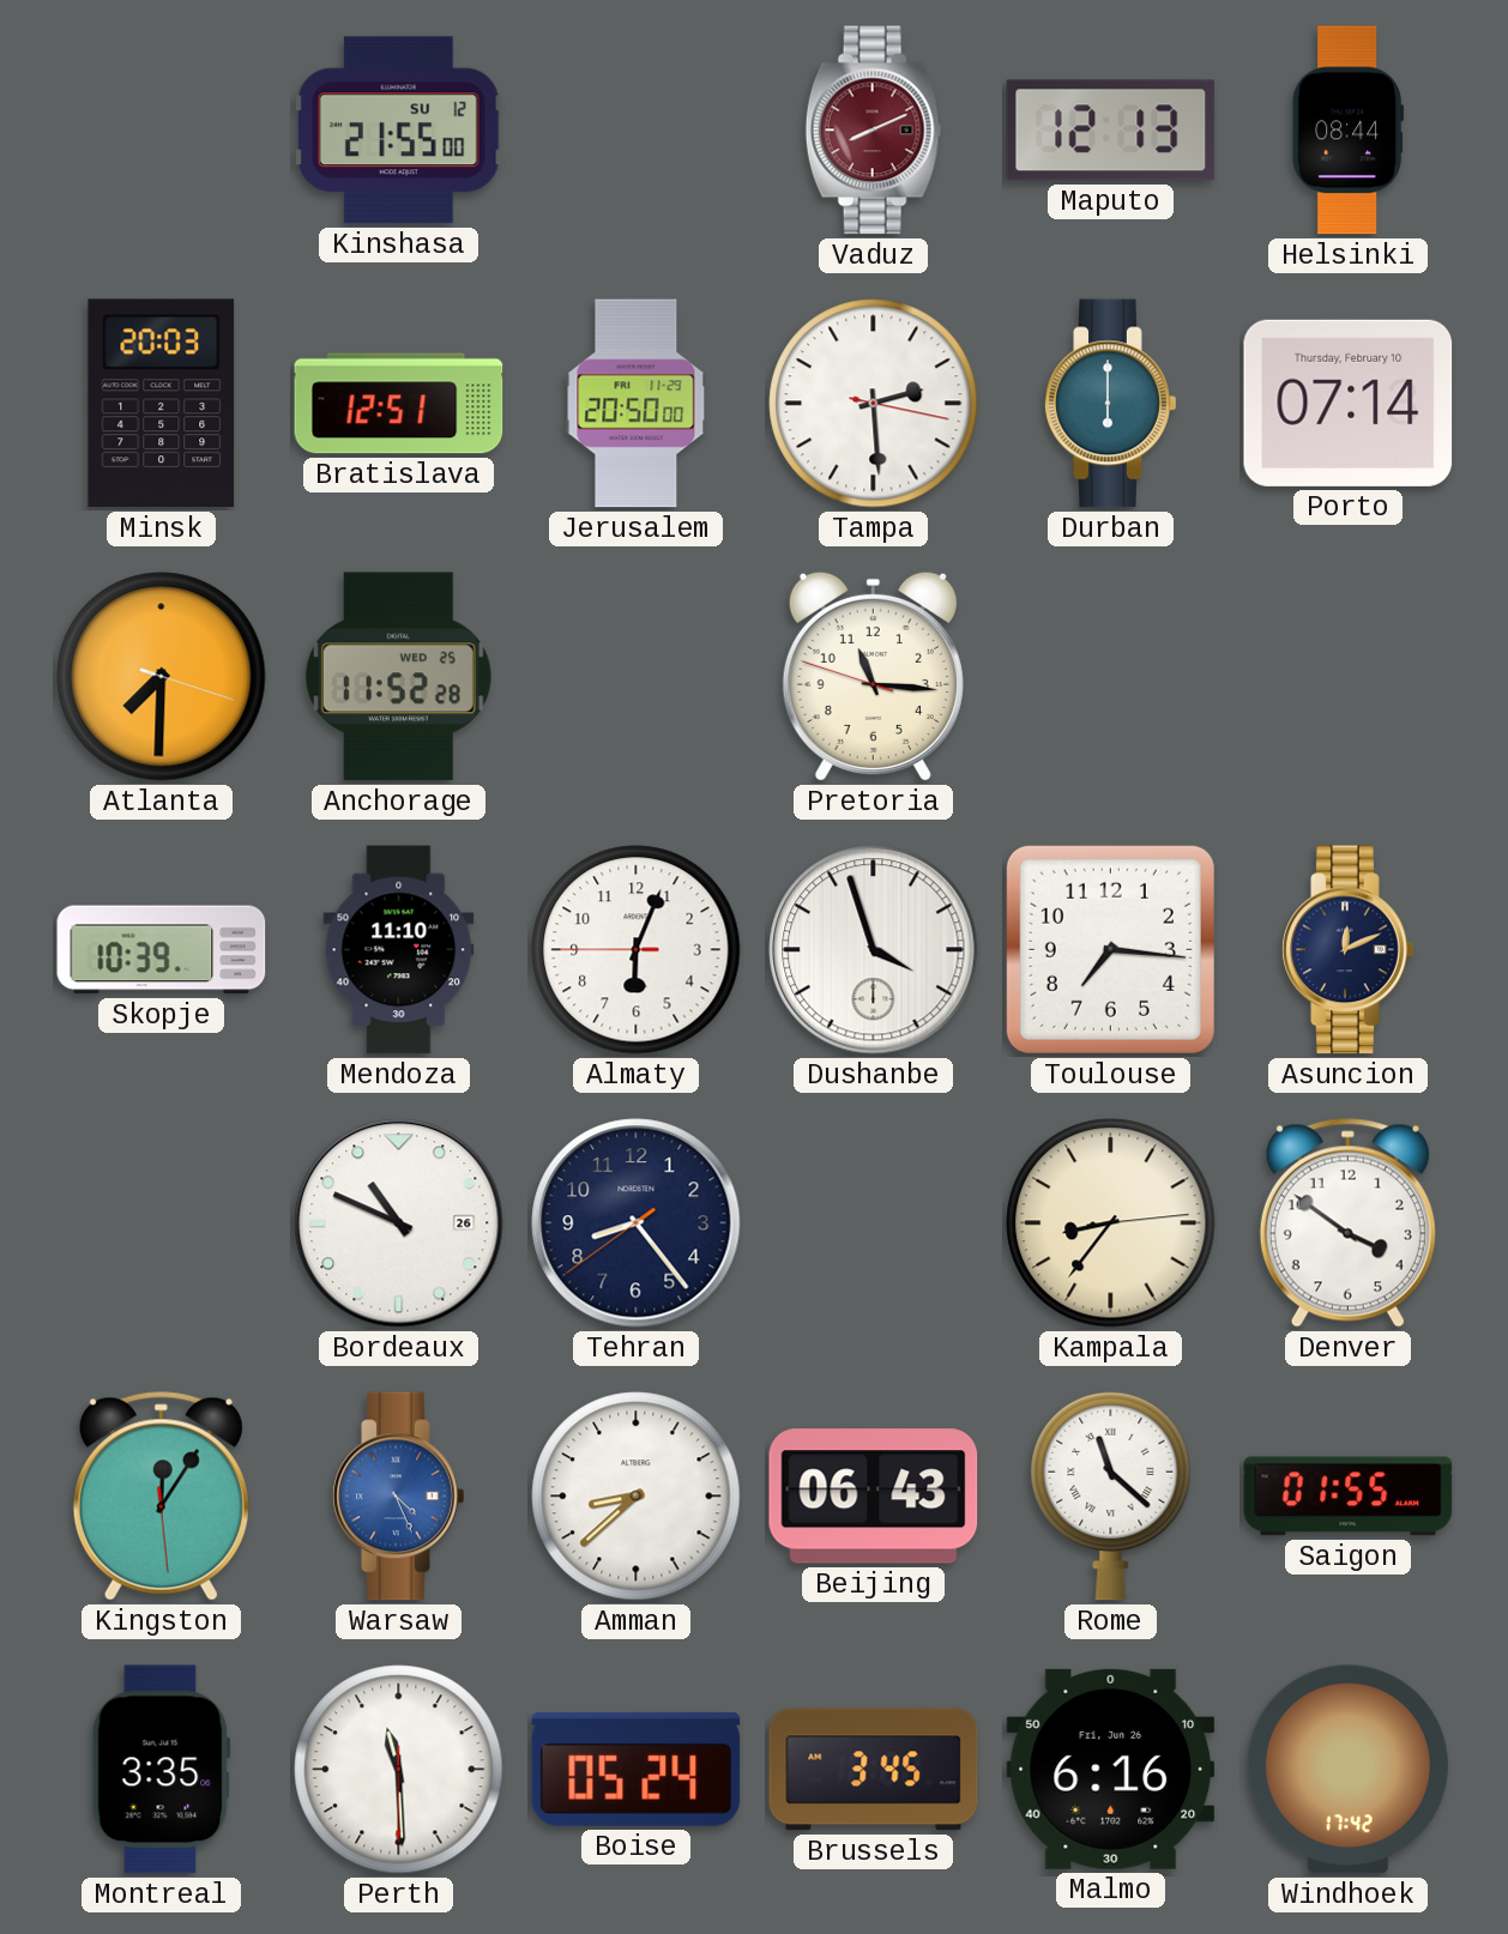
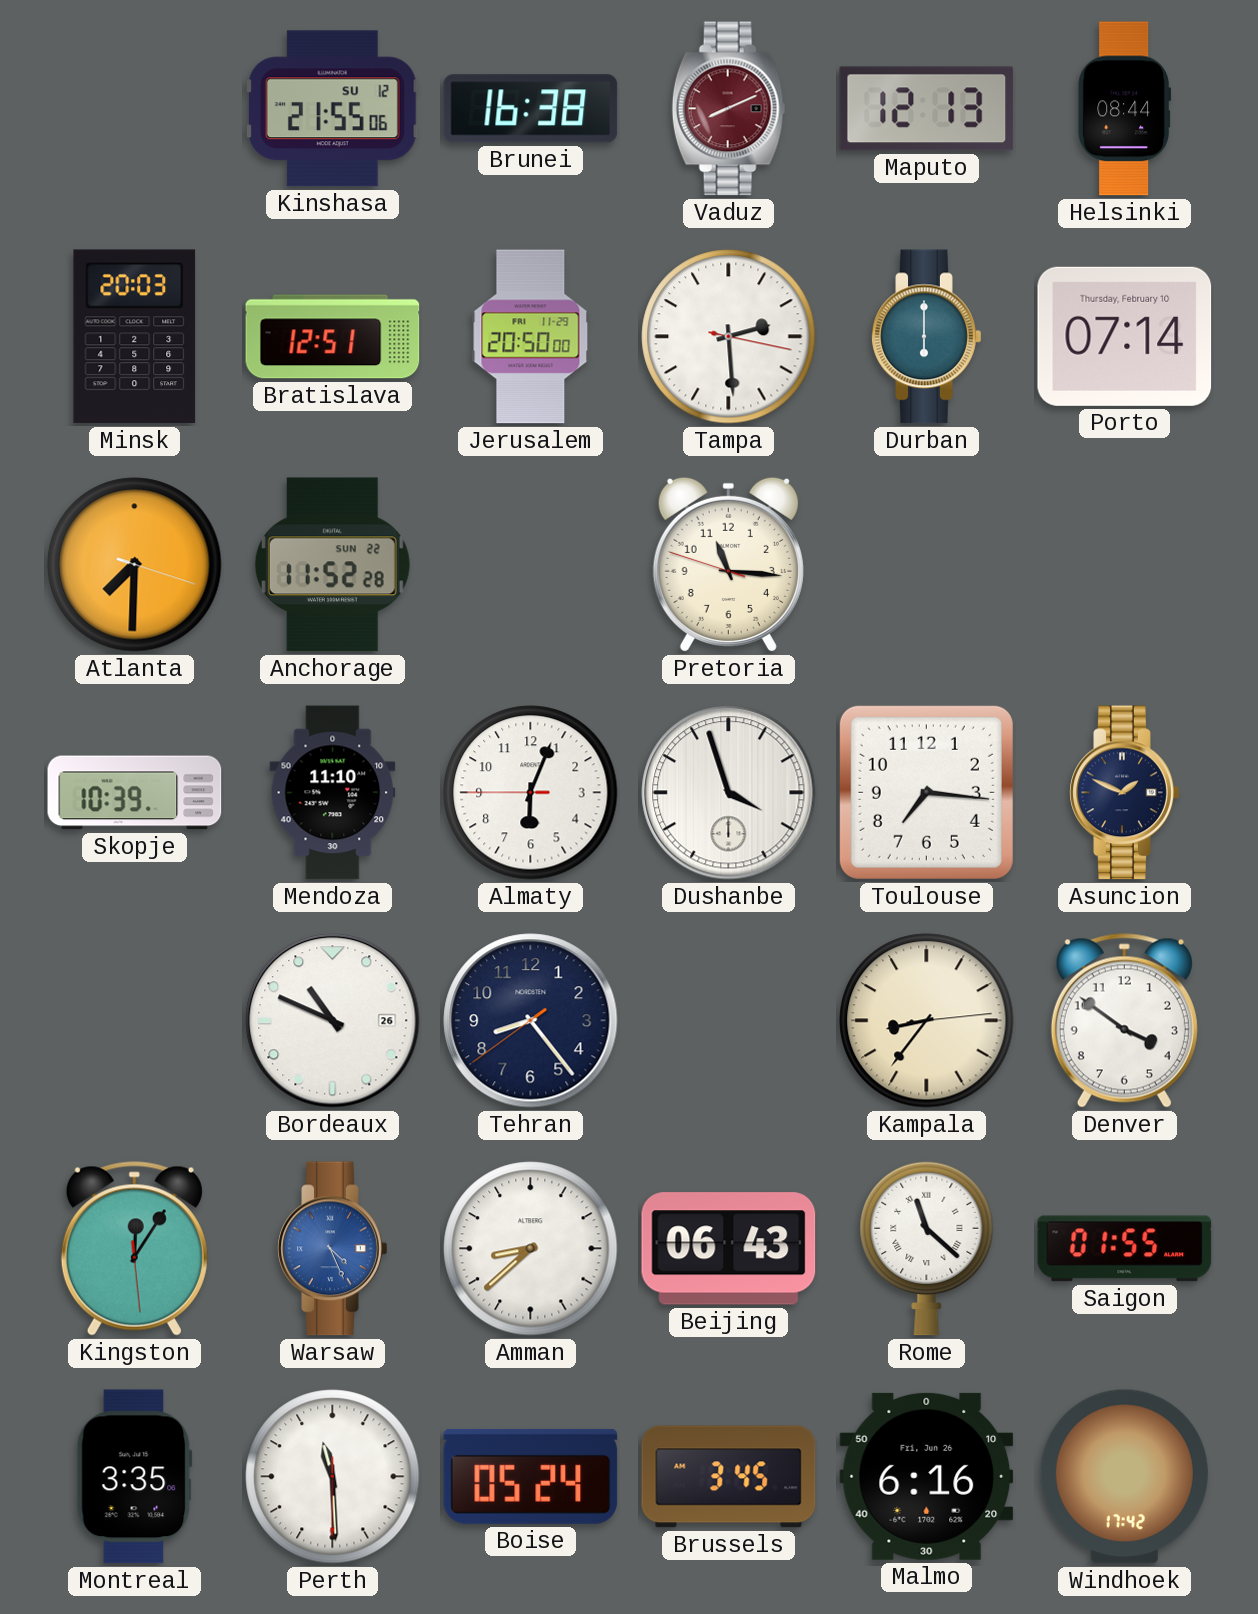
Kinshasa: 21:55:00 -> 21:55:06 (332, 109)
Brunei: none -> 16:38 (531, 109)
Anchorage date: WED 25 -> SUN 22 (332, 565)
Asuncion: 12:11 -> 1:49 (1125, 793)
